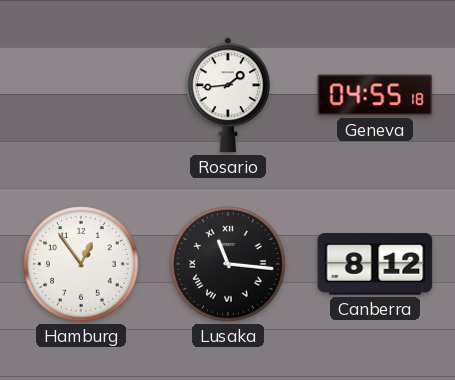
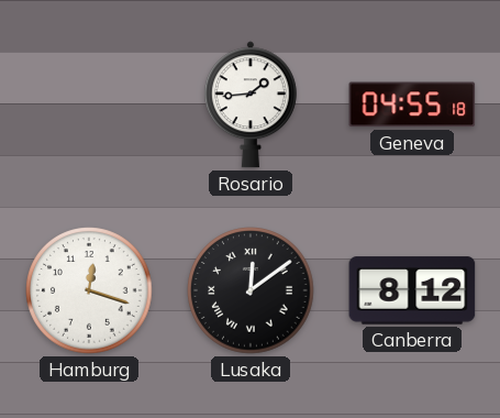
Hamburg: 12:54 -> 12:18 (89, 290)
Lusaka: 11:16 -> 12:09 (251, 290)
